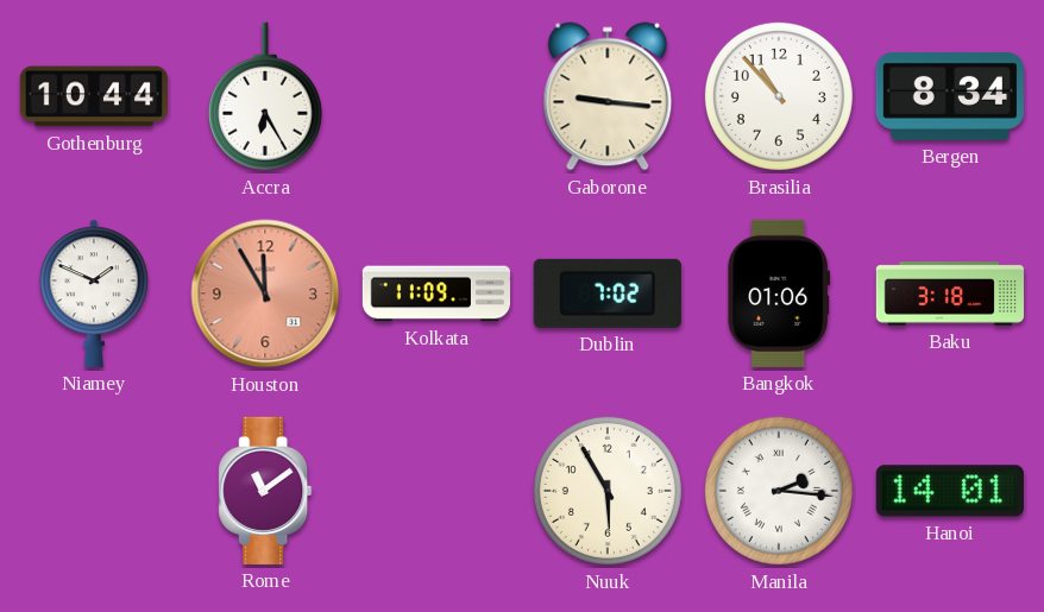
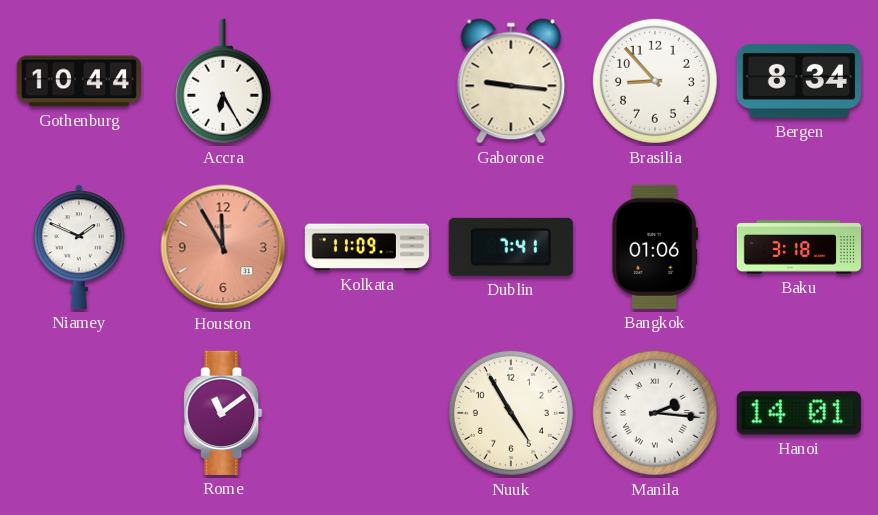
Brasilia: 10:53 -> 8:53 (655, 81)
Dublin: 7:02 -> 7:41 (511, 247)
Nuuk: 5:55 -> 4:55 (511, 413)
